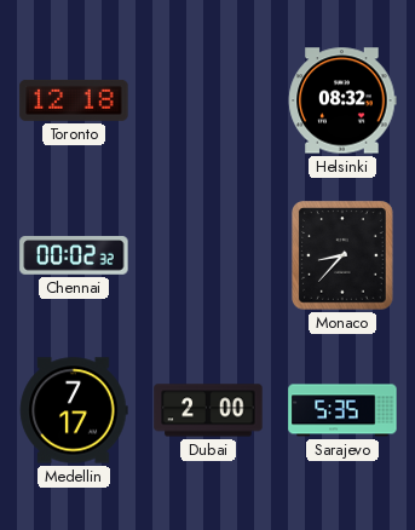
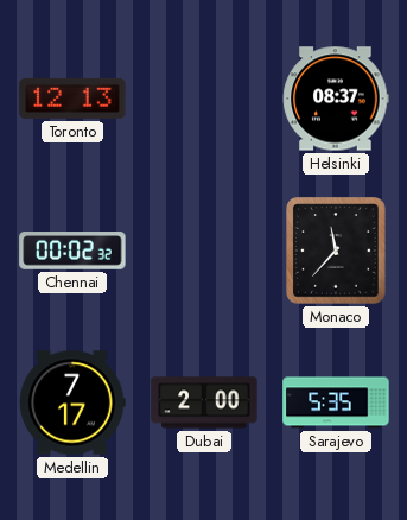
Toronto: 12:18 -> 12:13 (72, 99)
Helsinki: 08:32 -> 08:37 (336, 99)
Monaco: 8:37 -> 11:37 (336, 251)
